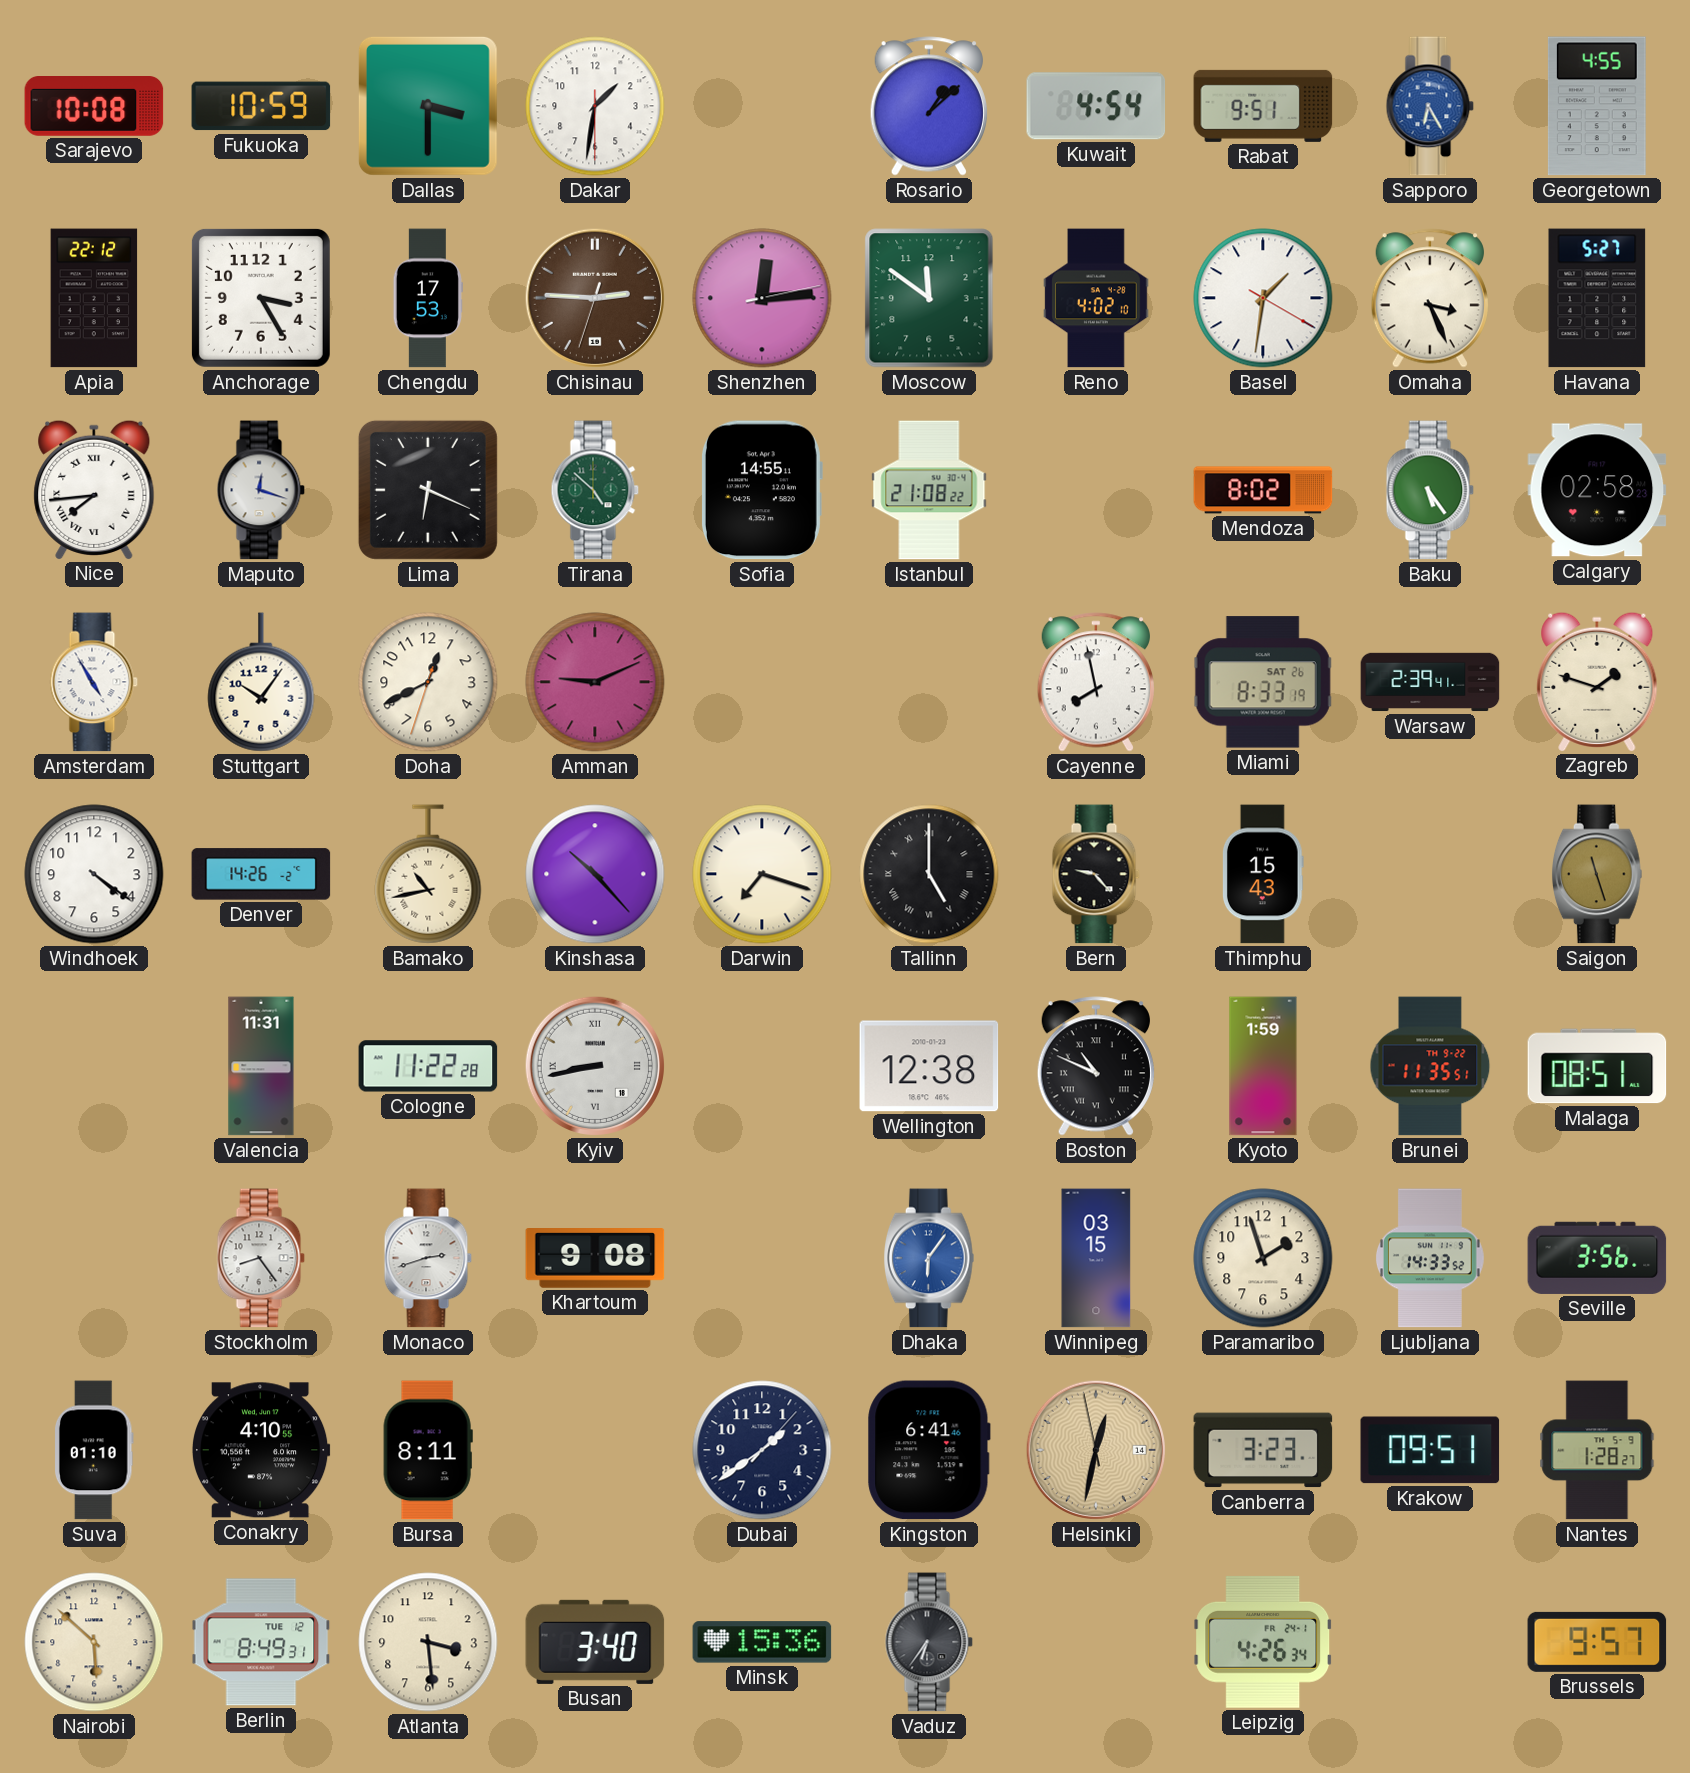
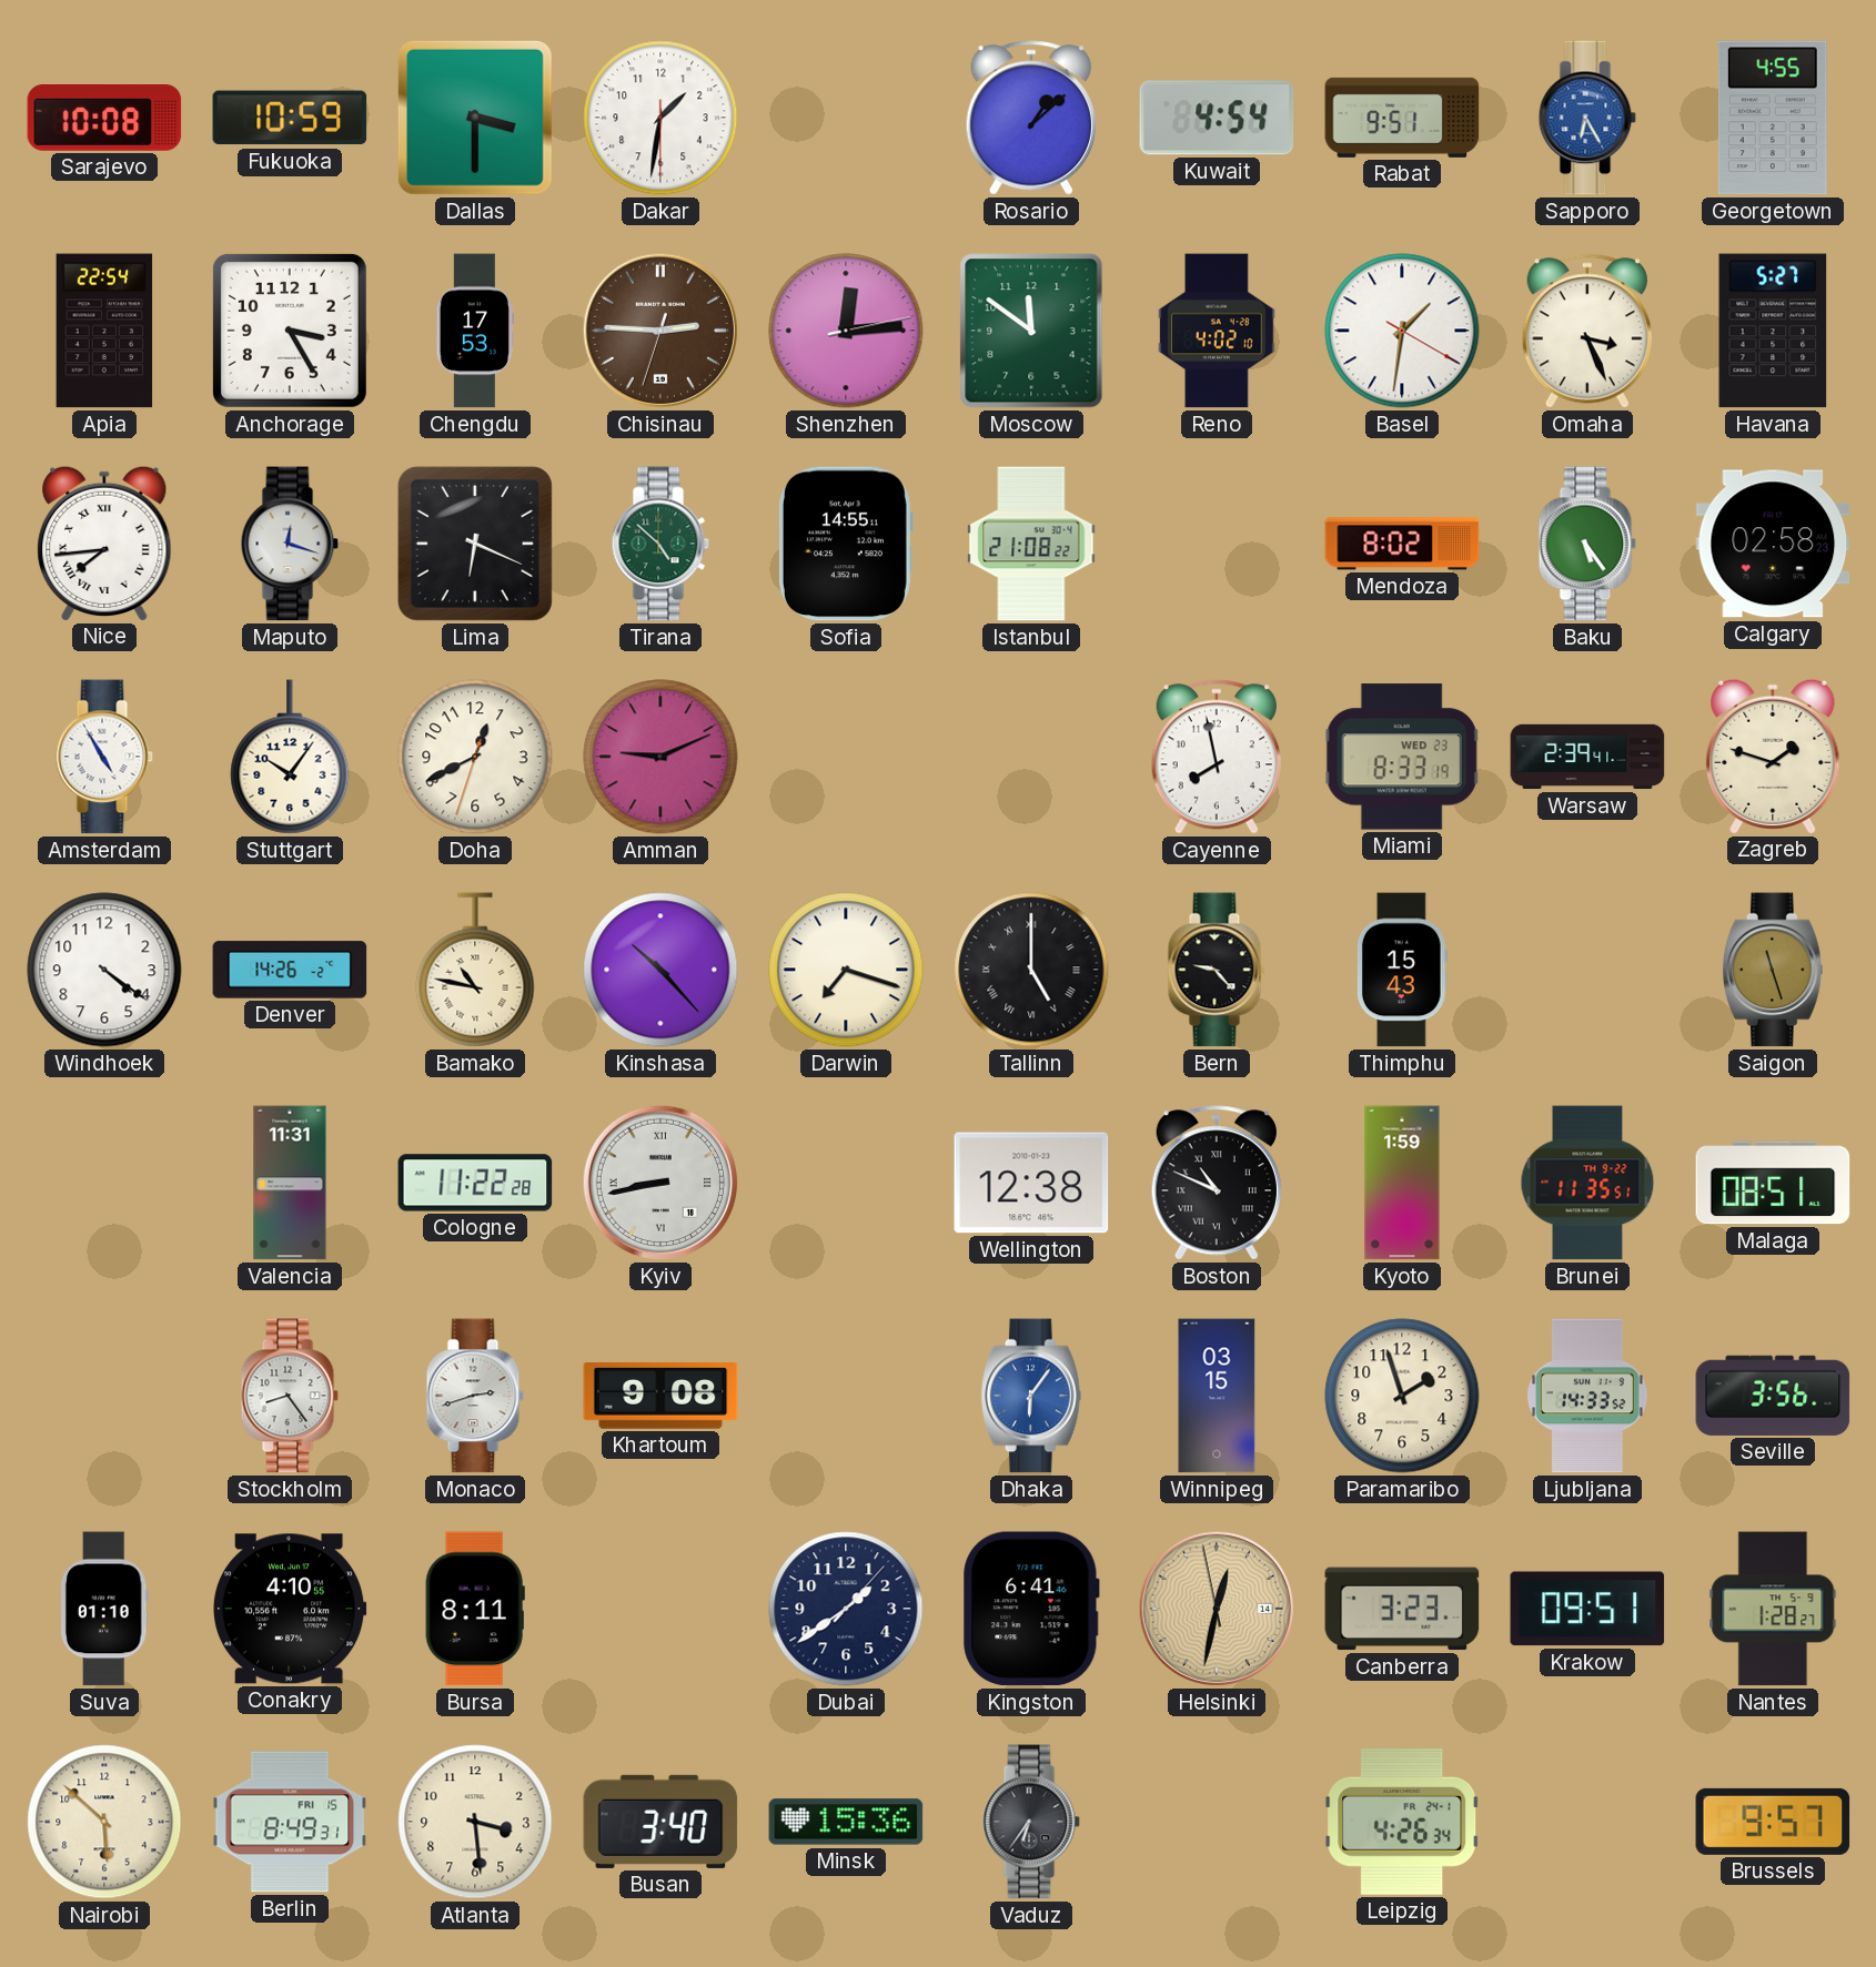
Apia: 22:12 -> 22:54 (104, 331)
Miami date: SAT 26 -> WED 23 (1402, 757)
Bamako: 10:43 -> 10:47 (475, 970)
Berlin date: TUE 12 -> FRI 15 (290, 1822)
